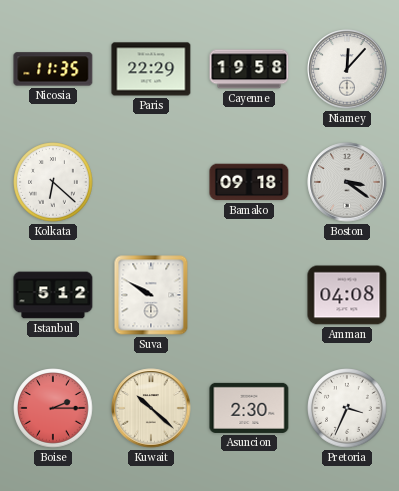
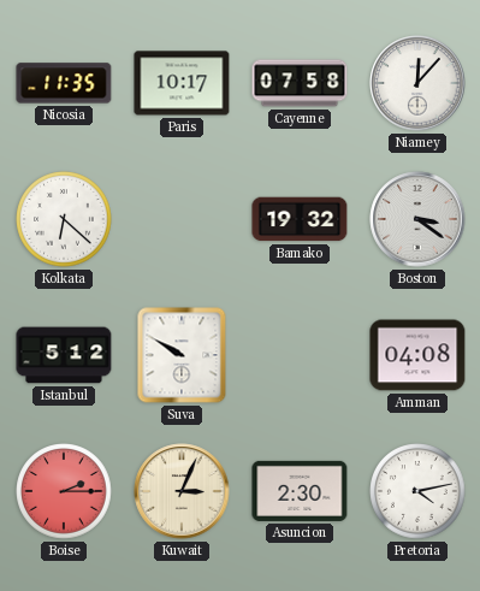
Paris: 22:29 -> 10:17 (182, 83)
Cayenne: 19:58 -> 07:58 (300, 83)
Bamako: 09:18 -> 19:32 (300, 219)
Kuwait: 10:22 -> 3:04 (182, 491)
Pretoria: 3:34 -> 4:13 (417, 491)
